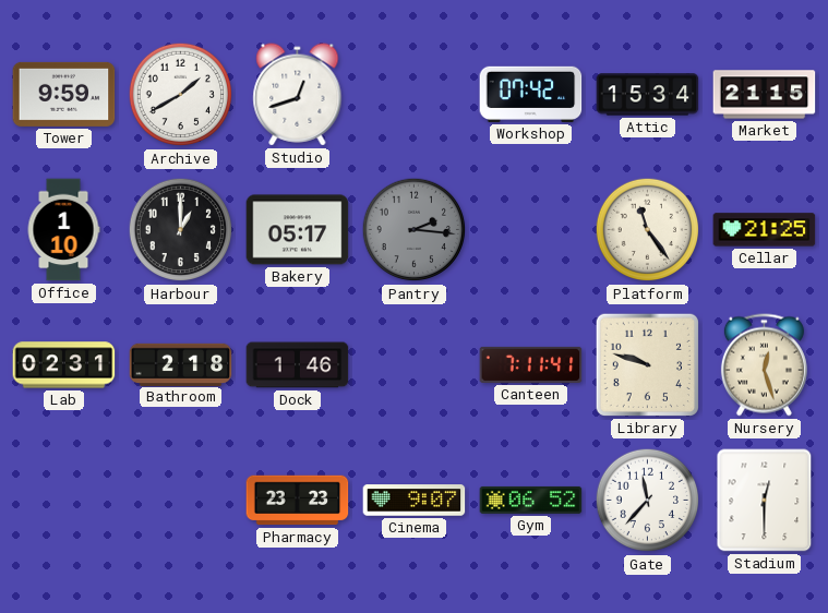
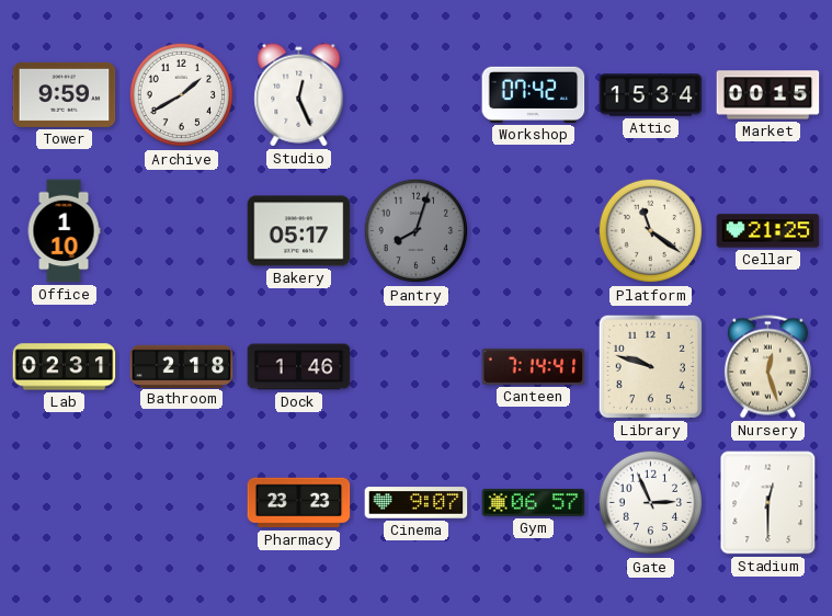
Studio: 12:42 -> 12:26 (299, 95)
Market: 21:15 -> 00:15 (768, 95)
Harbour: 1:00 -> none (181, 230)
Pantry: 2:16 -> 8:03 (417, 231)
Platform: 11:24 -> 11:21 (651, 231)
Canteen: 7:11 -> 7:14 (534, 366)
Gym: 06:52 -> 06:57 (534, 502)
Gate: 11:37 -> 2:56 (651, 503)
